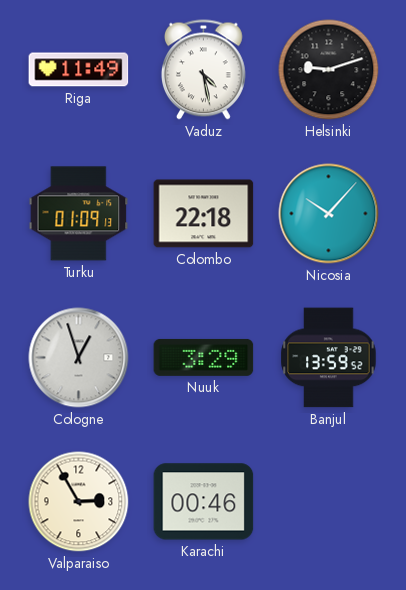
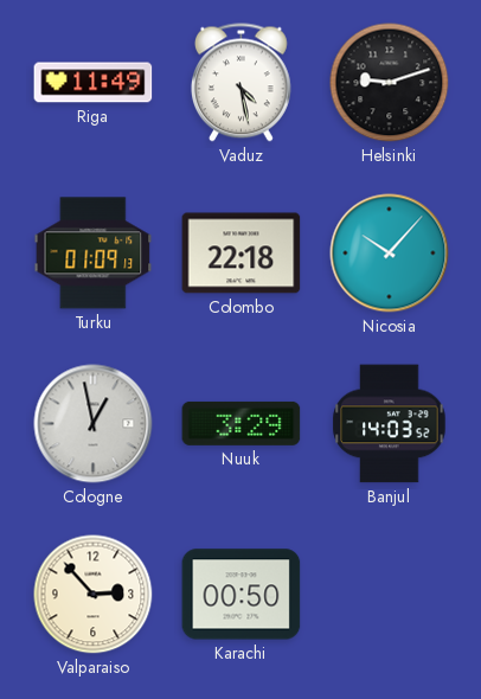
Cologne: 12:57 -> 12:58 (94, 424)
Banjul: 13:59 -> 14:03 (390, 424)
Valparaiso: 2:55 -> 2:53 (94, 595)
Karachi: 00:46 -> 00:50 (242, 595)
